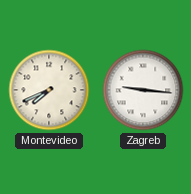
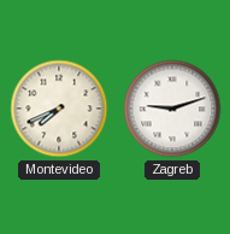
Zagreb: 9:16 -> 9:12 (172, 109)
